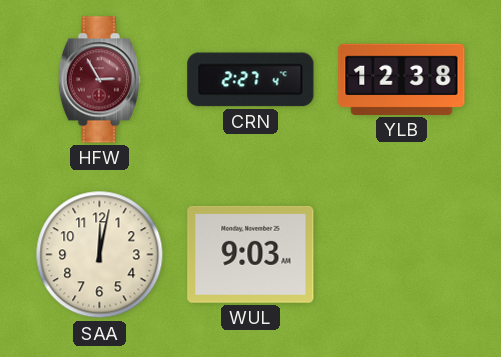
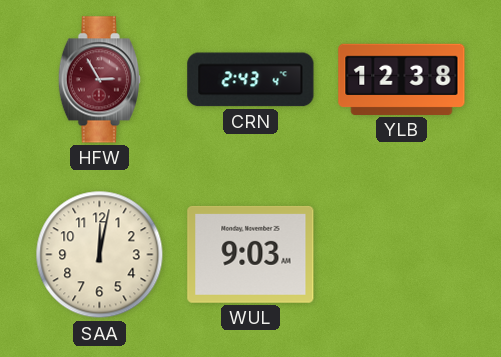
CRN: 2:27 -> 2:43 (251, 80)
